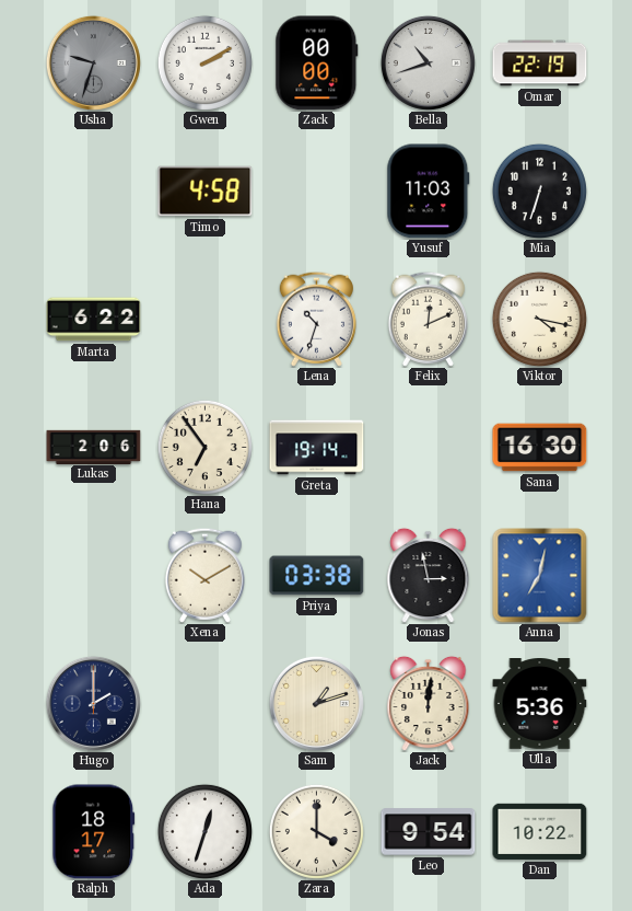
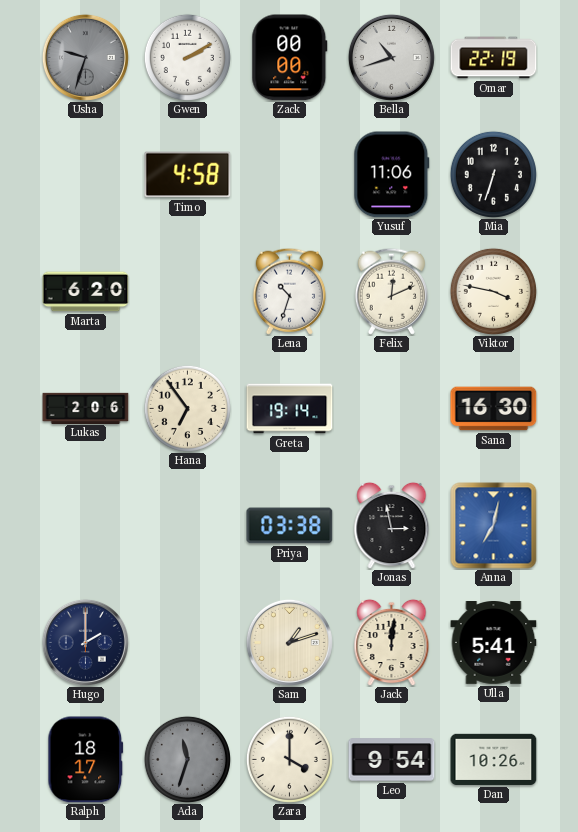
Yusuf: 11:03 -> 11:06 (392, 175)
Marta: 6:22 -> 6:20 (86, 292)
Viktor: 4:17 -> 3:47 (493, 291)
Xena: 10:10 -> none (204, 575)
Ulla: 5:36 -> 5:41 (494, 643)
Ada: 12:33 -> 11:33 (187, 759)
Ada dial: white -> grey (187, 759)
Dan: 10:22 -> 10:26 (494, 759)
